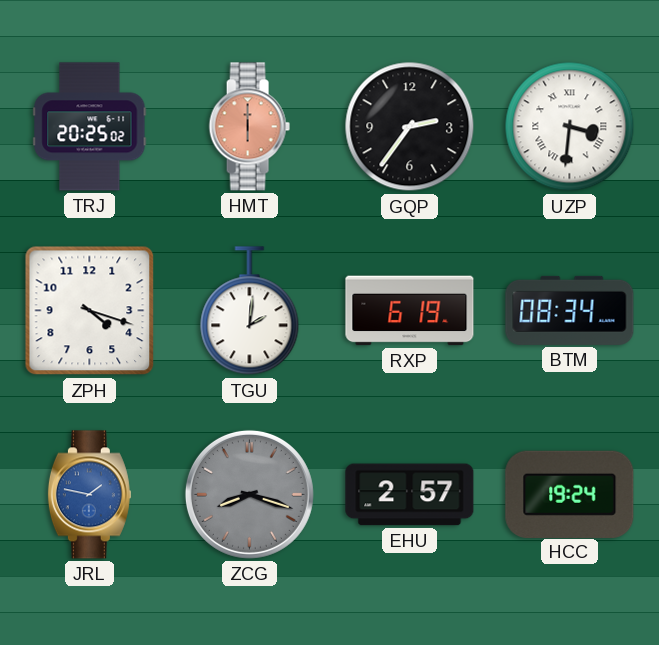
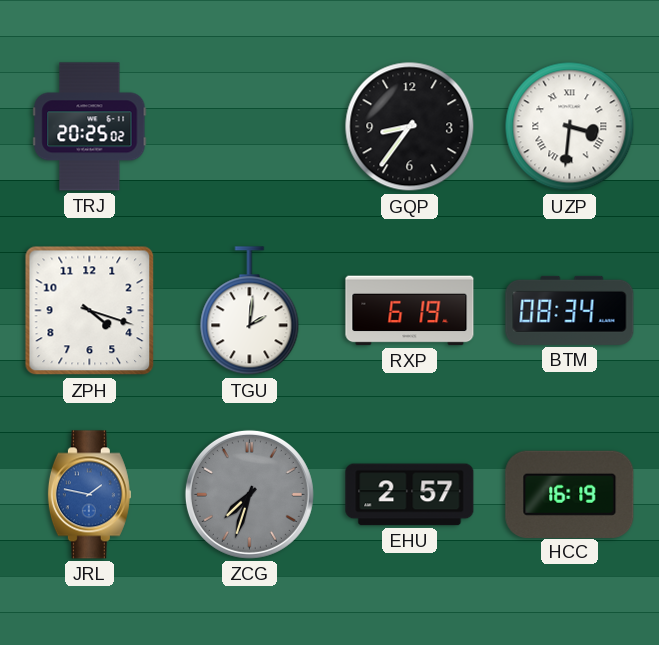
HMT: 6:00 -> none (249, 127)
GQP: 2:36 -> 8:36 (410, 127)
ZCG: 8:18 -> 7:33 (249, 494)
HCC: 19:24 -> 16:19 (570, 494)
